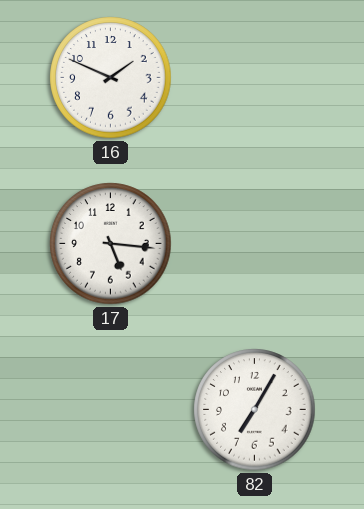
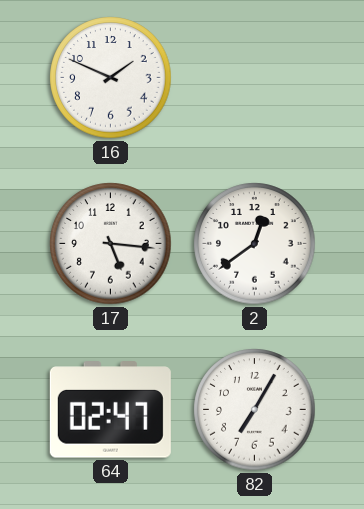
2: none -> 12:39 (255, 244)
64: none -> 02:47 (110, 410)
